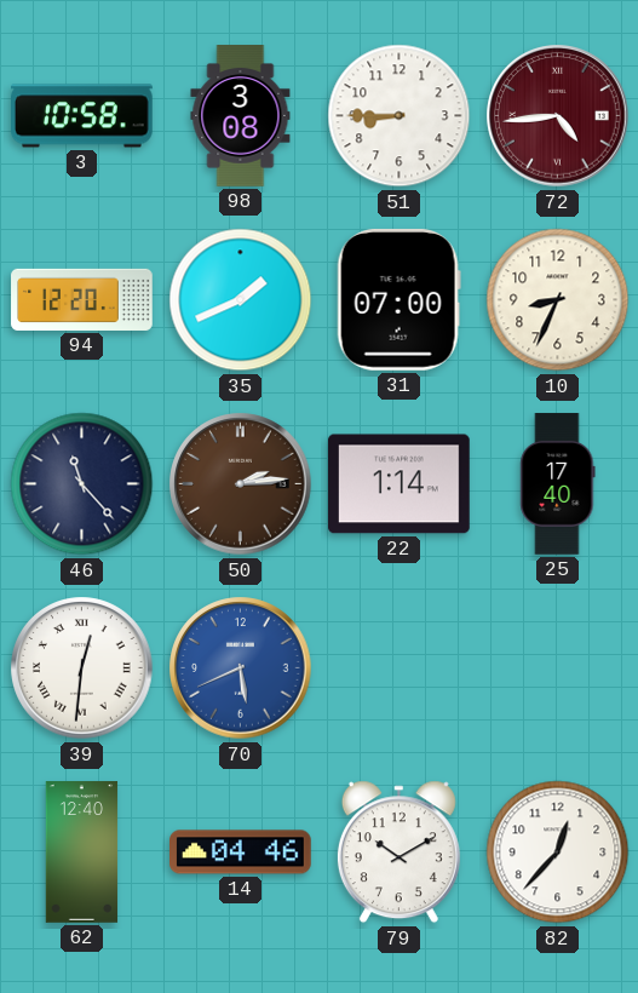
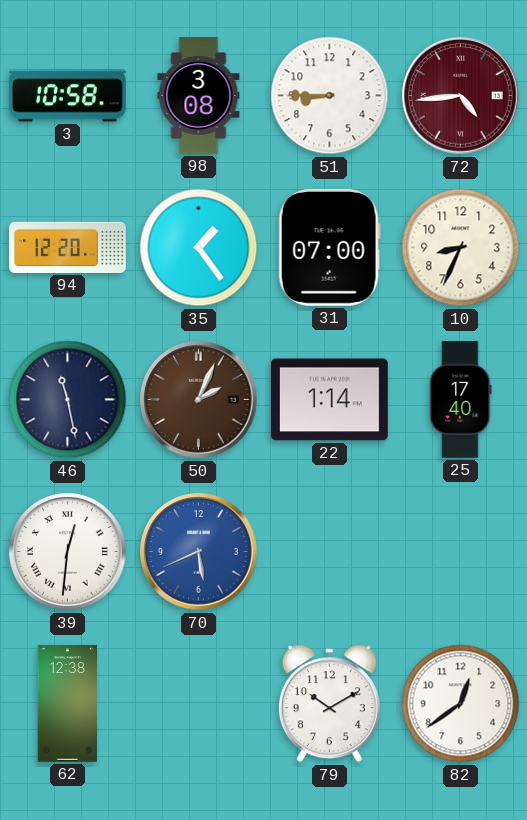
35: 1:41 -> 1:24 (199, 248)
46: 11:23 -> 11:28 (68, 400)
50: 2:14 -> 2:04 (199, 400)
62: 12:40 -> 12:38 (68, 704)
14: 04:46 -> none (241, 853)
82: 12:37 -> 12:39 (461, 704)
